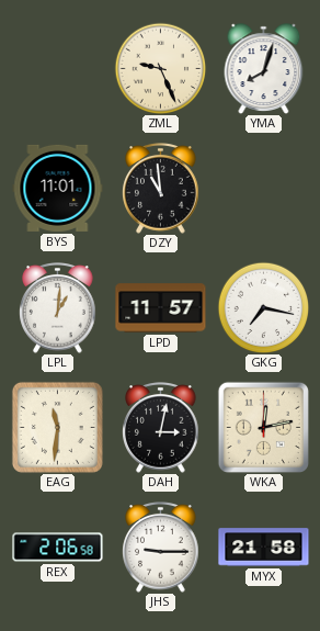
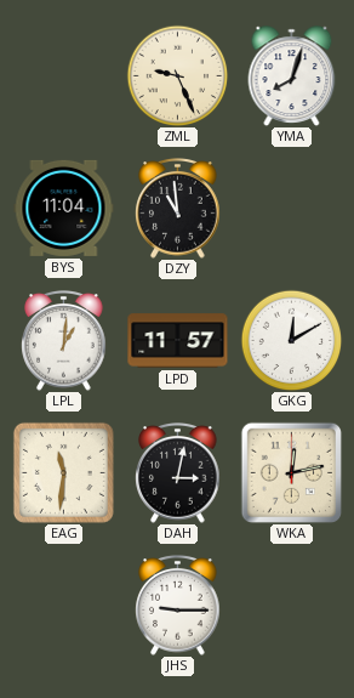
BYS: 11:01 -> 11:04 (64, 208)
GKG: 7:17 -> 12:10 (291, 340)
REX: 2:06 -> none (58, 548)
MYX: 21:58 -> none (264, 548)
